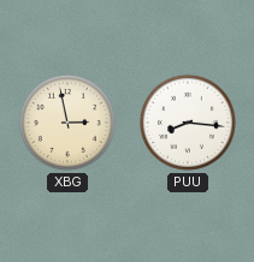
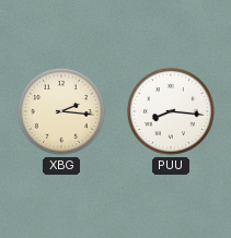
XBG: 2:58 -> 2:16 (61, 111)
